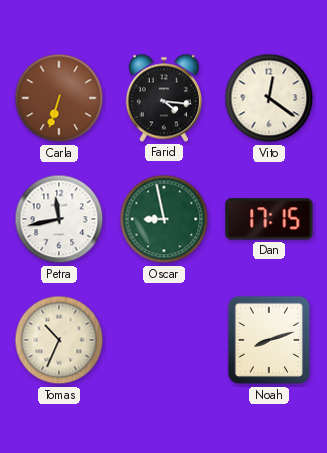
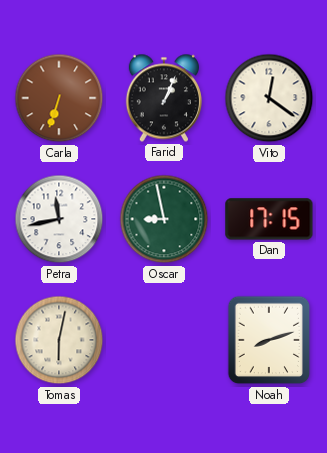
Farid: 4:16 -> 1:04 (164, 98)
Tomas: 10:34 -> 6:02 (59, 340)
